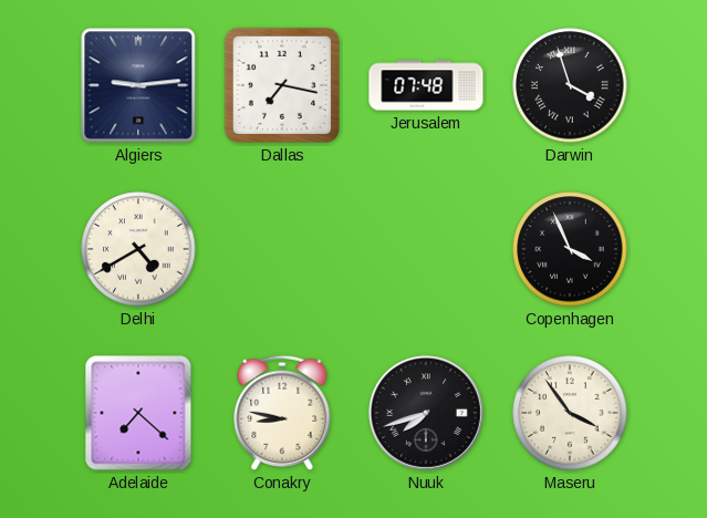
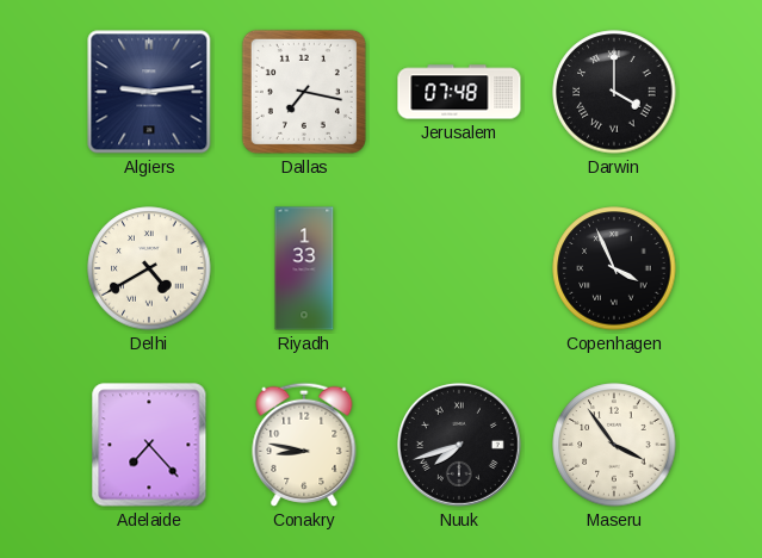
Darwin: 3:57 -> 4:00 (614, 92)
Riyadh: none -> 1:33 (304, 268)
Adelaide: 7:22 -> 7:23 (149, 445)
